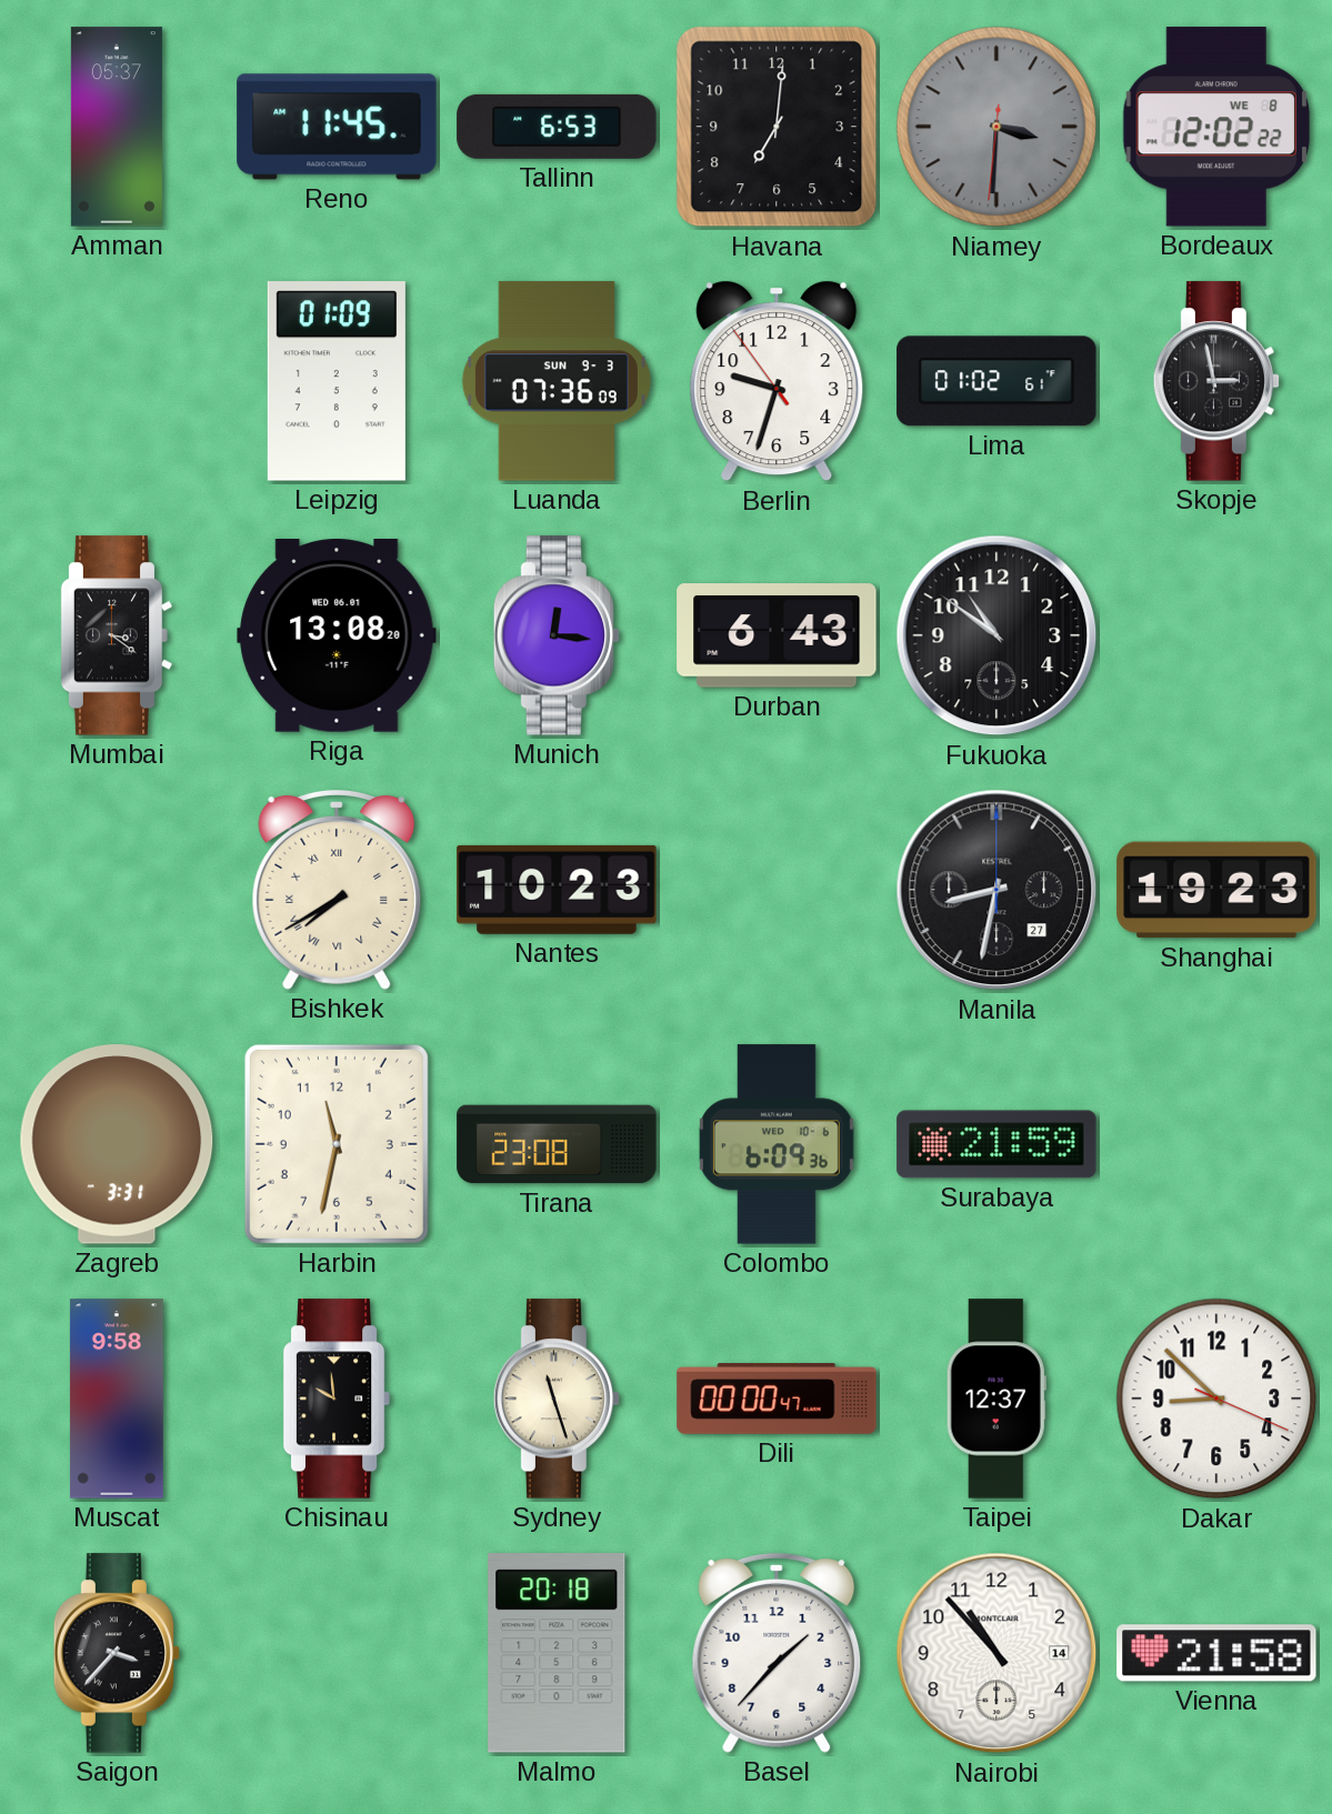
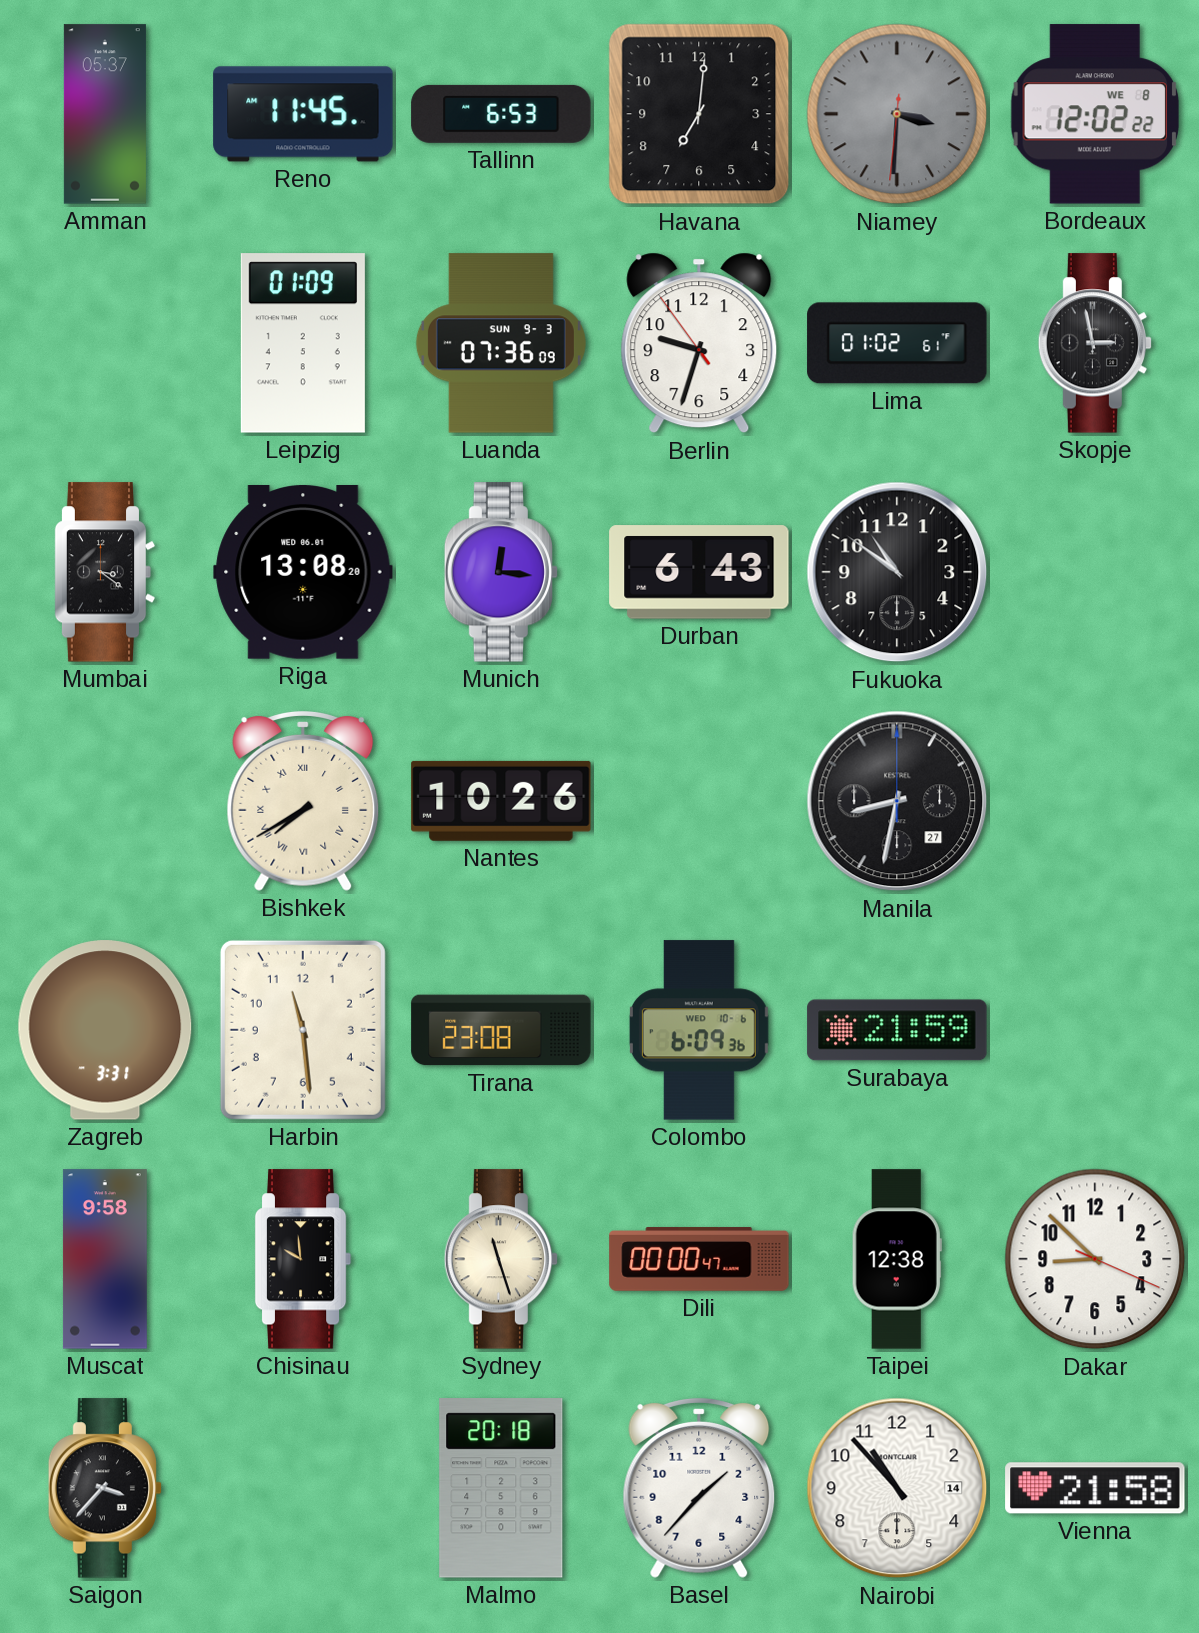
Nantes: 10:23 -> 10:26 (501, 801)
Shanghai: 19:23 -> none (1216, 890)
Harbin: 11:32 -> 11:29 (303, 1030)
Taipei: 12:37 -> 12:38 (897, 1259)
